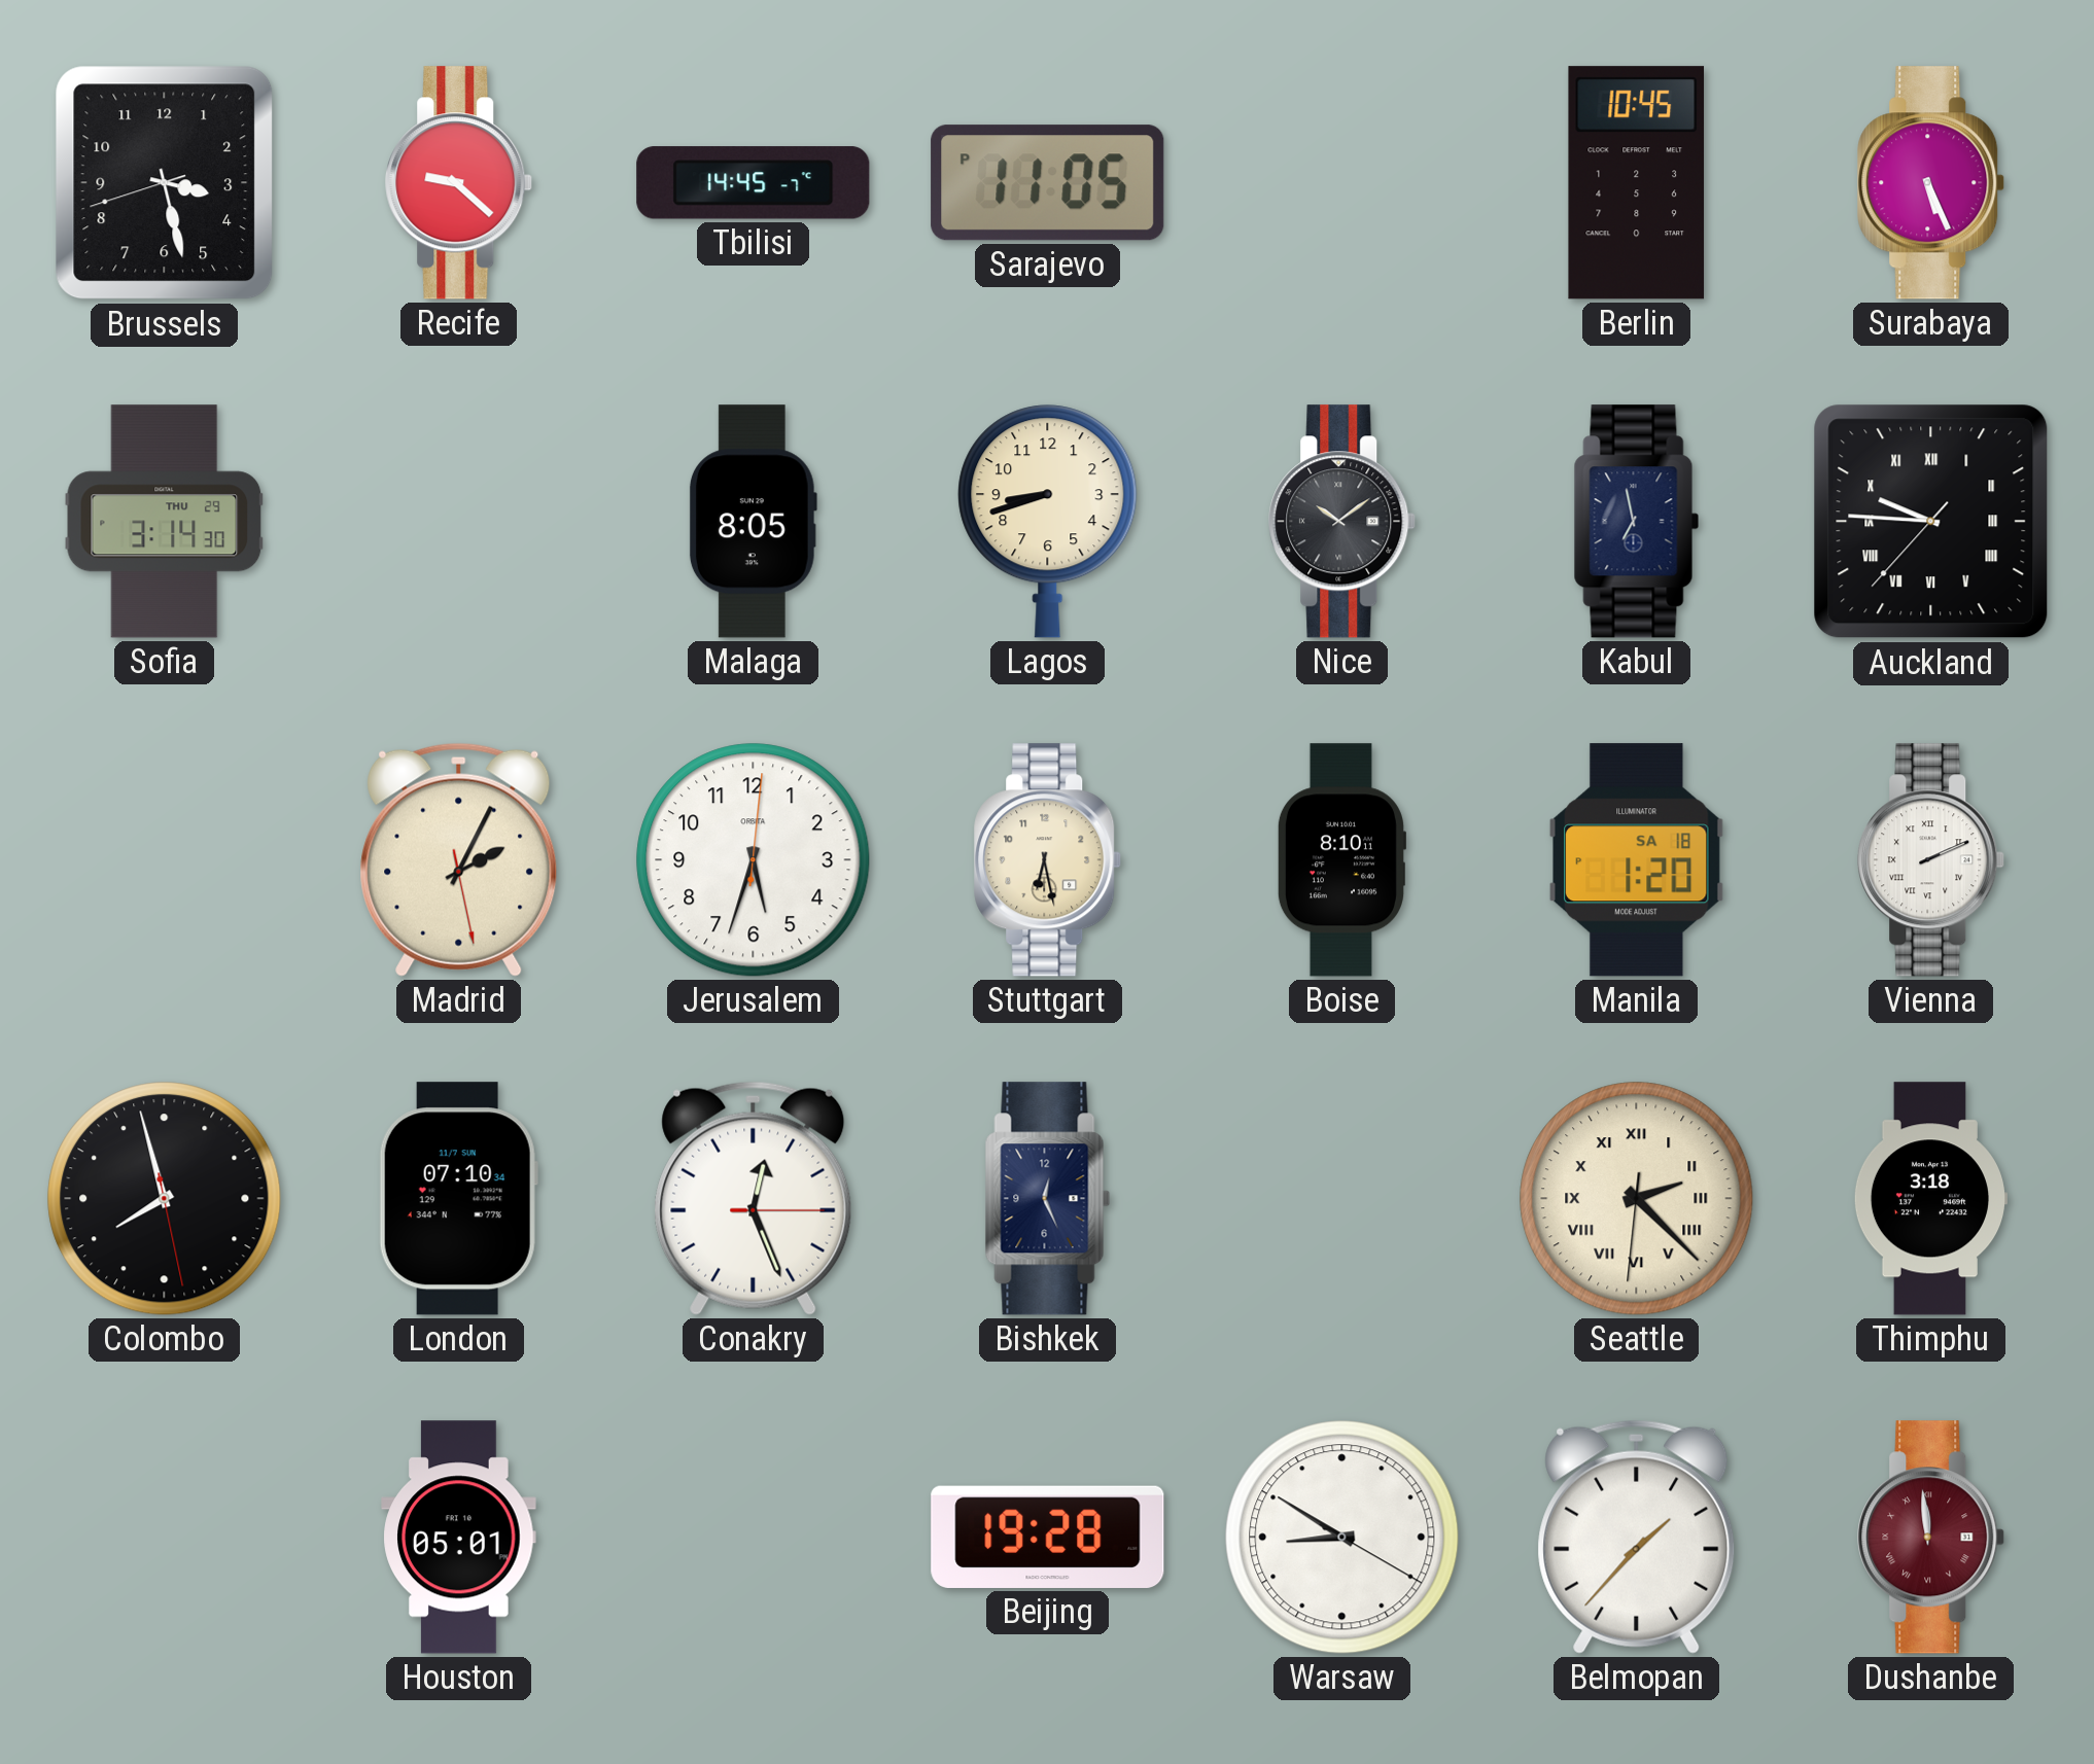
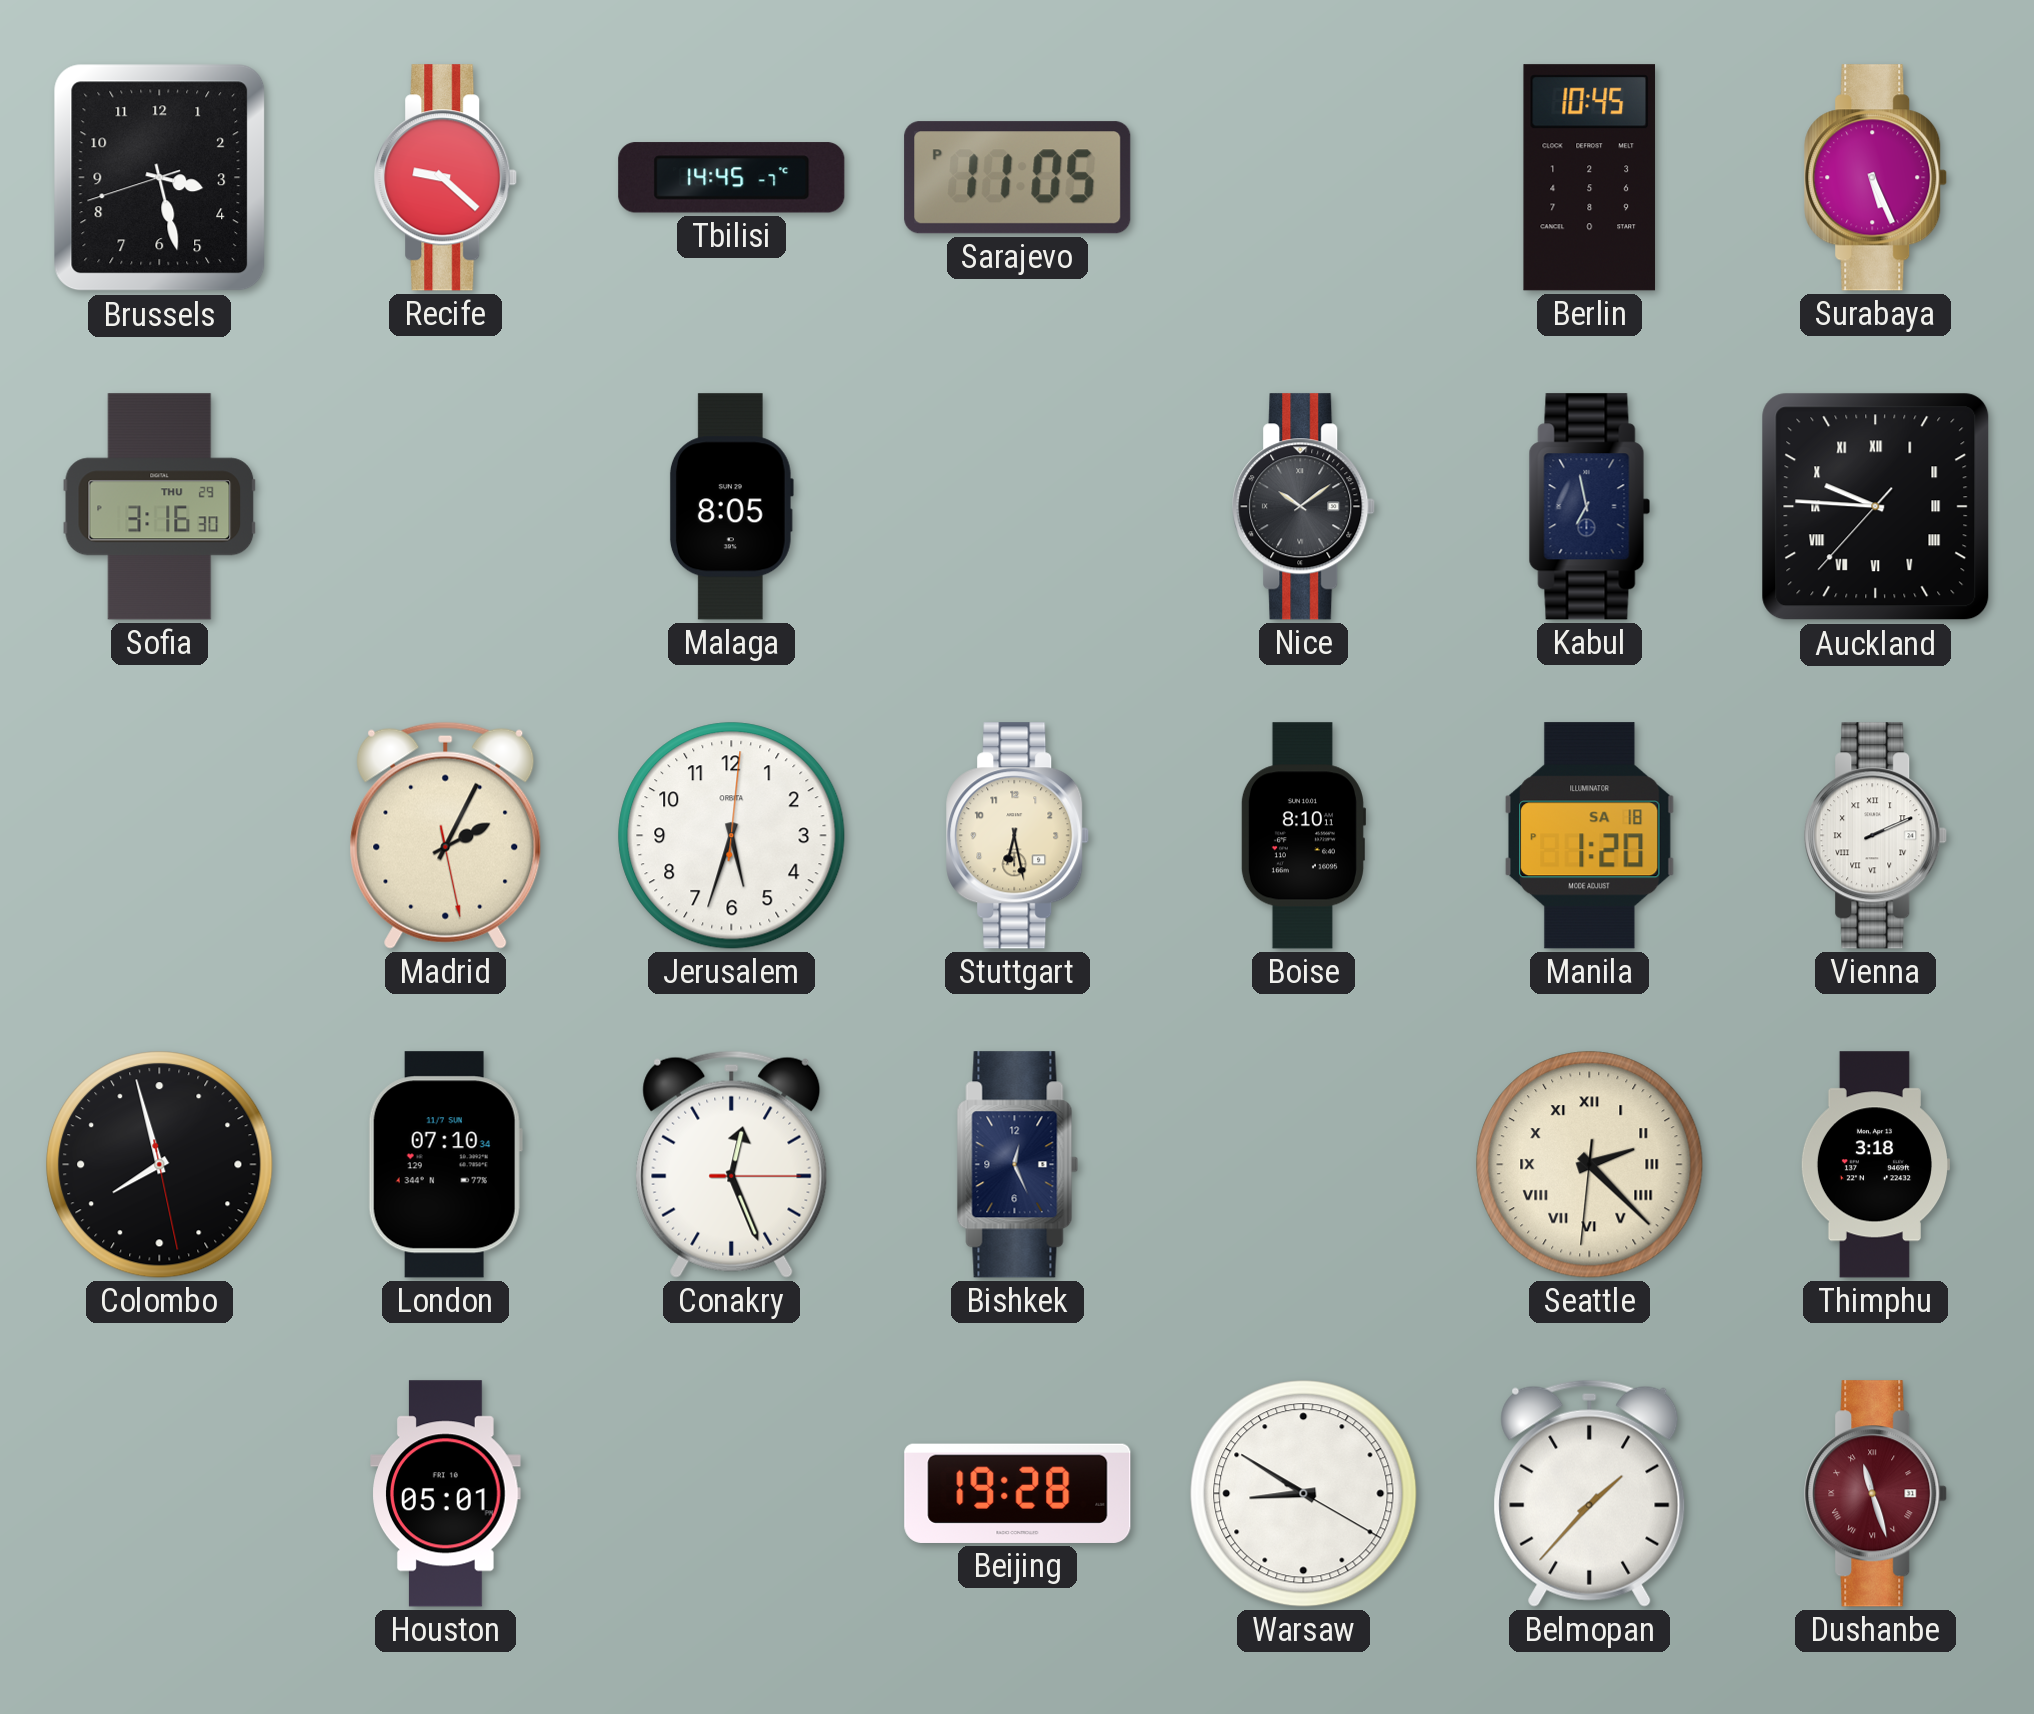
Sofia: 3:14 -> 3:16 (160, 507)
Lagos: 8:42 -> none (1048, 522)
Dushanbe: 11:59 -> 11:27 (1876, 1494)
